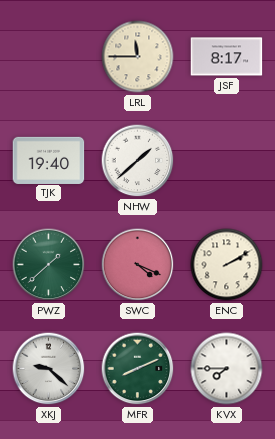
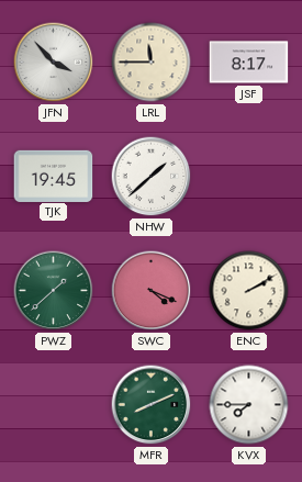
JFN: none -> 3:53 (54, 63)
TJK: 19:40 -> 19:45 (54, 176)
XKJ: 9:22 -> none (49, 369)
